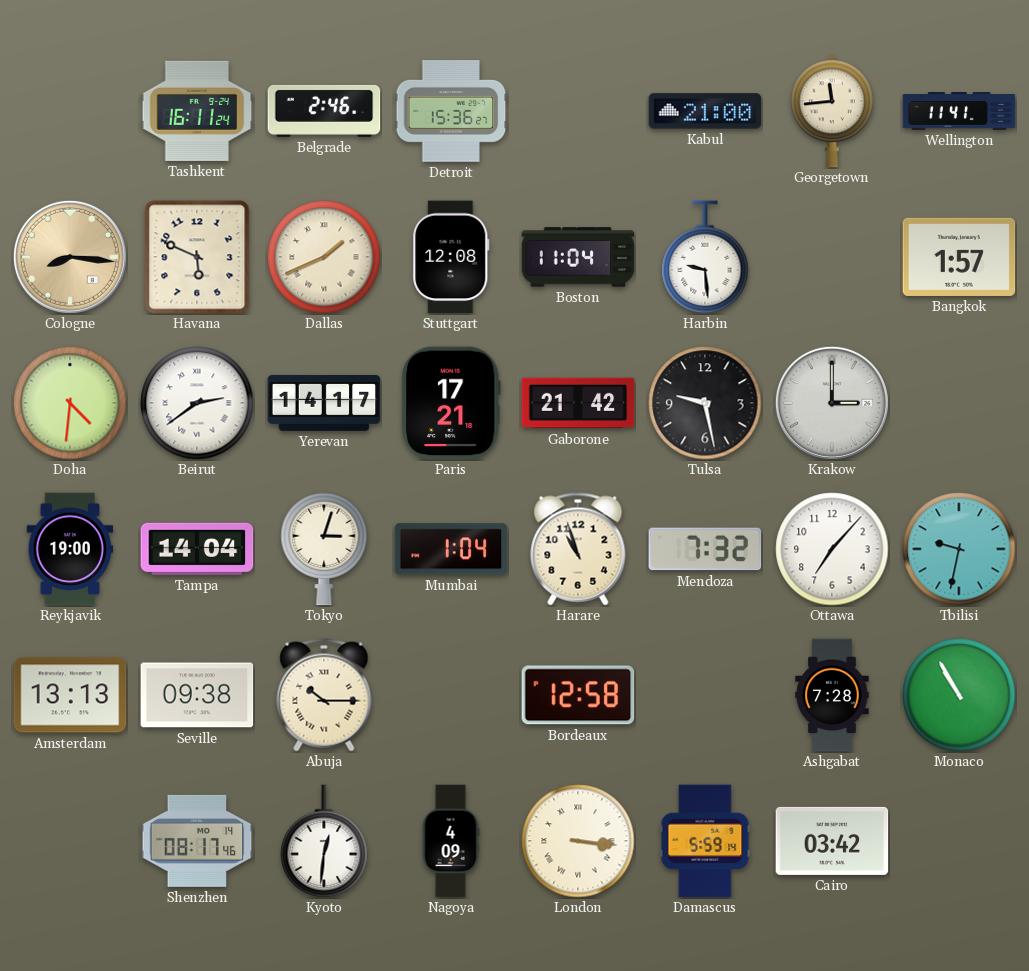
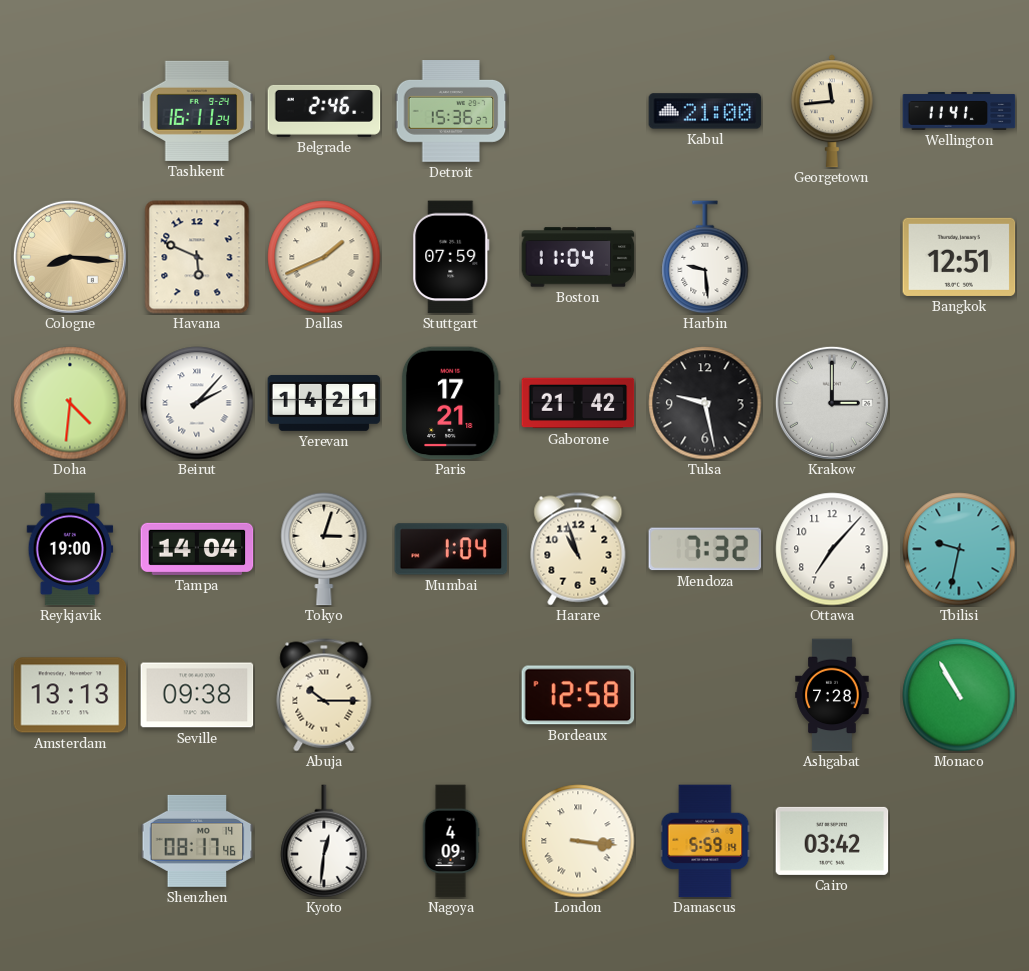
Stuttgart: 12:08 -> 07:59 (451, 257)
Bangkok: 1:57 -> 12:51 (959, 257)
Beirut: 2:39 -> 2:07 (197, 403)
Yerevan: 14:17 -> 14:21 (324, 403)
